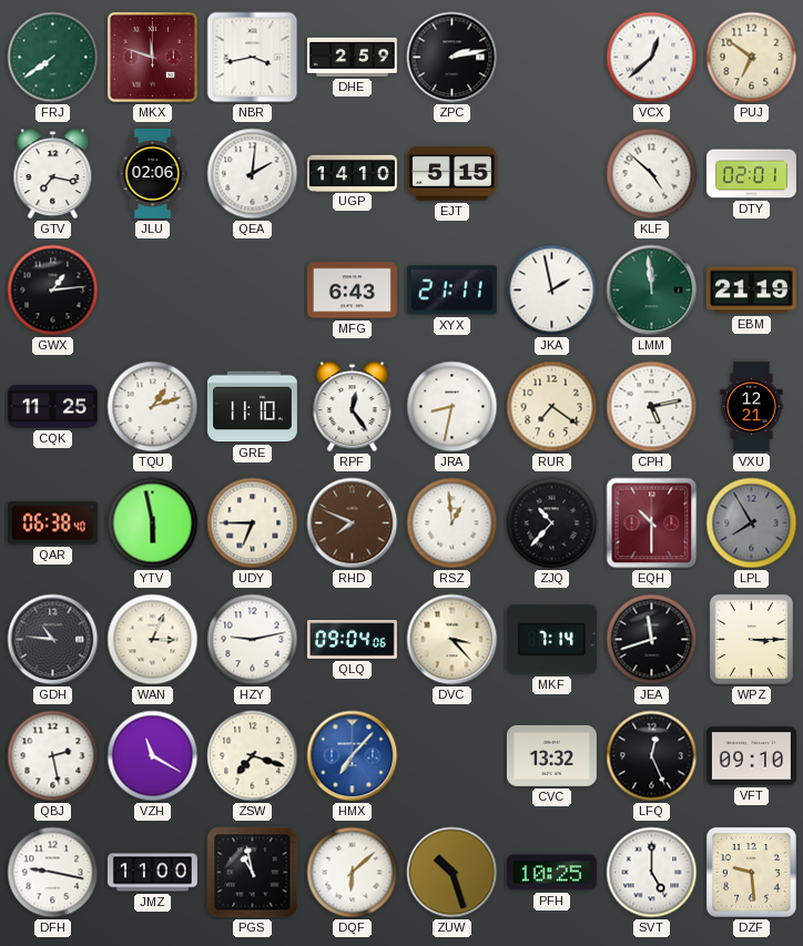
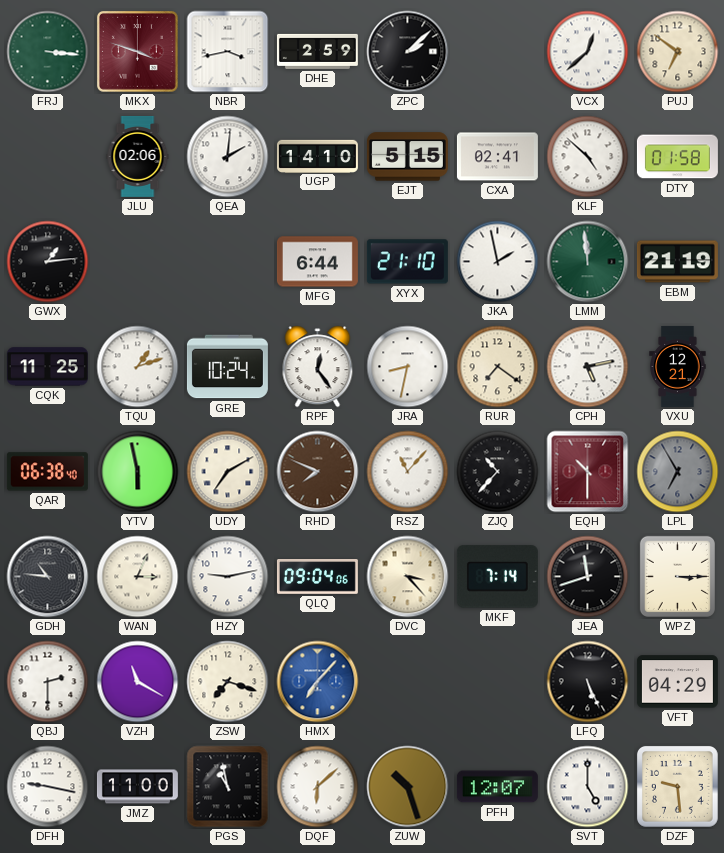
FRJ: 7:39 -> 3:16 (48, 52)
MKX: 11:48 -> 3:48 (137, 51)
ZPC: 2:13 -> 2:08 (408, 52)
GTV: 7:17 -> none (53, 174)
CXA: none -> 02:41 (497, 157)
DTY: 02:01 -> 01:58 (677, 157)
MFG: 6:43 -> 6:44 (317, 262)
XYX: 21:11 -> 21:10 (407, 262)
GRE: 11:10 -> 10:24 (227, 367)
UDY: 6:45 -> 7:10 (228, 472)
RSZ: 12:59 -> 11:07 (408, 472)
LPL: 7:55 -> 6:55 (678, 472)
QBJ: 2:28 -> 2:30 (48, 682)
CVC: 13:32 -> none (551, 755)
LFQ: 12:26 -> 5:26 (588, 682)
VFT: 09:10 -> 04:29 (677, 682)
PFH: 10:25 -> 12:07 (497, 787)
